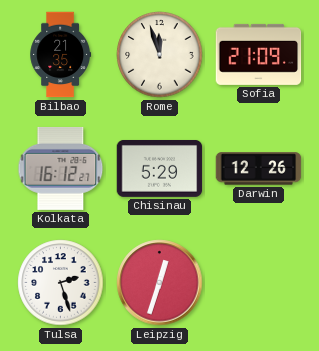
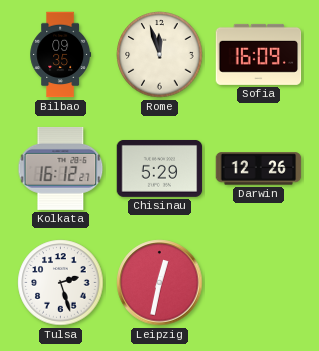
Bilbao: 21:35 -> 09:35 (61, 55)
Sofia: 21:09 -> 16:09 (259, 54)
Leipzig: 12:33 -> 12:32 (160, 283)
